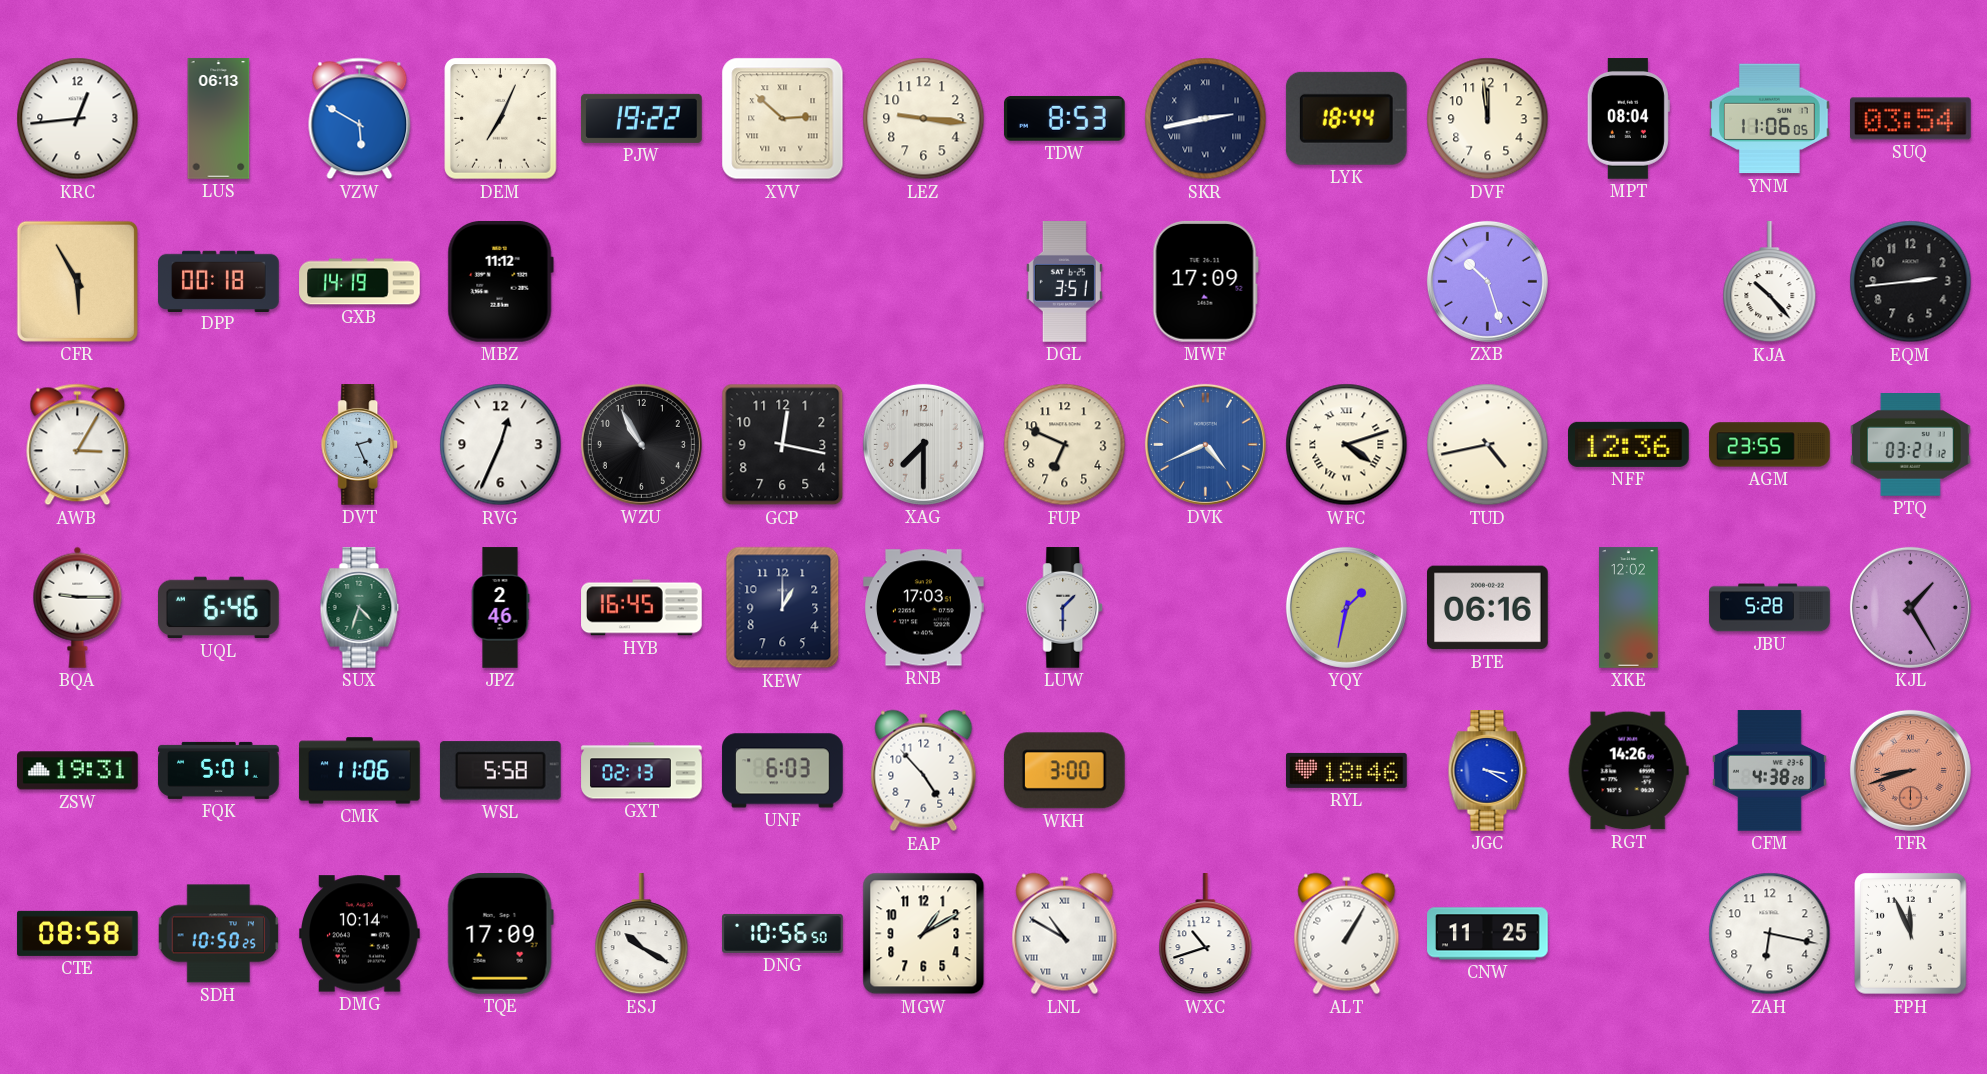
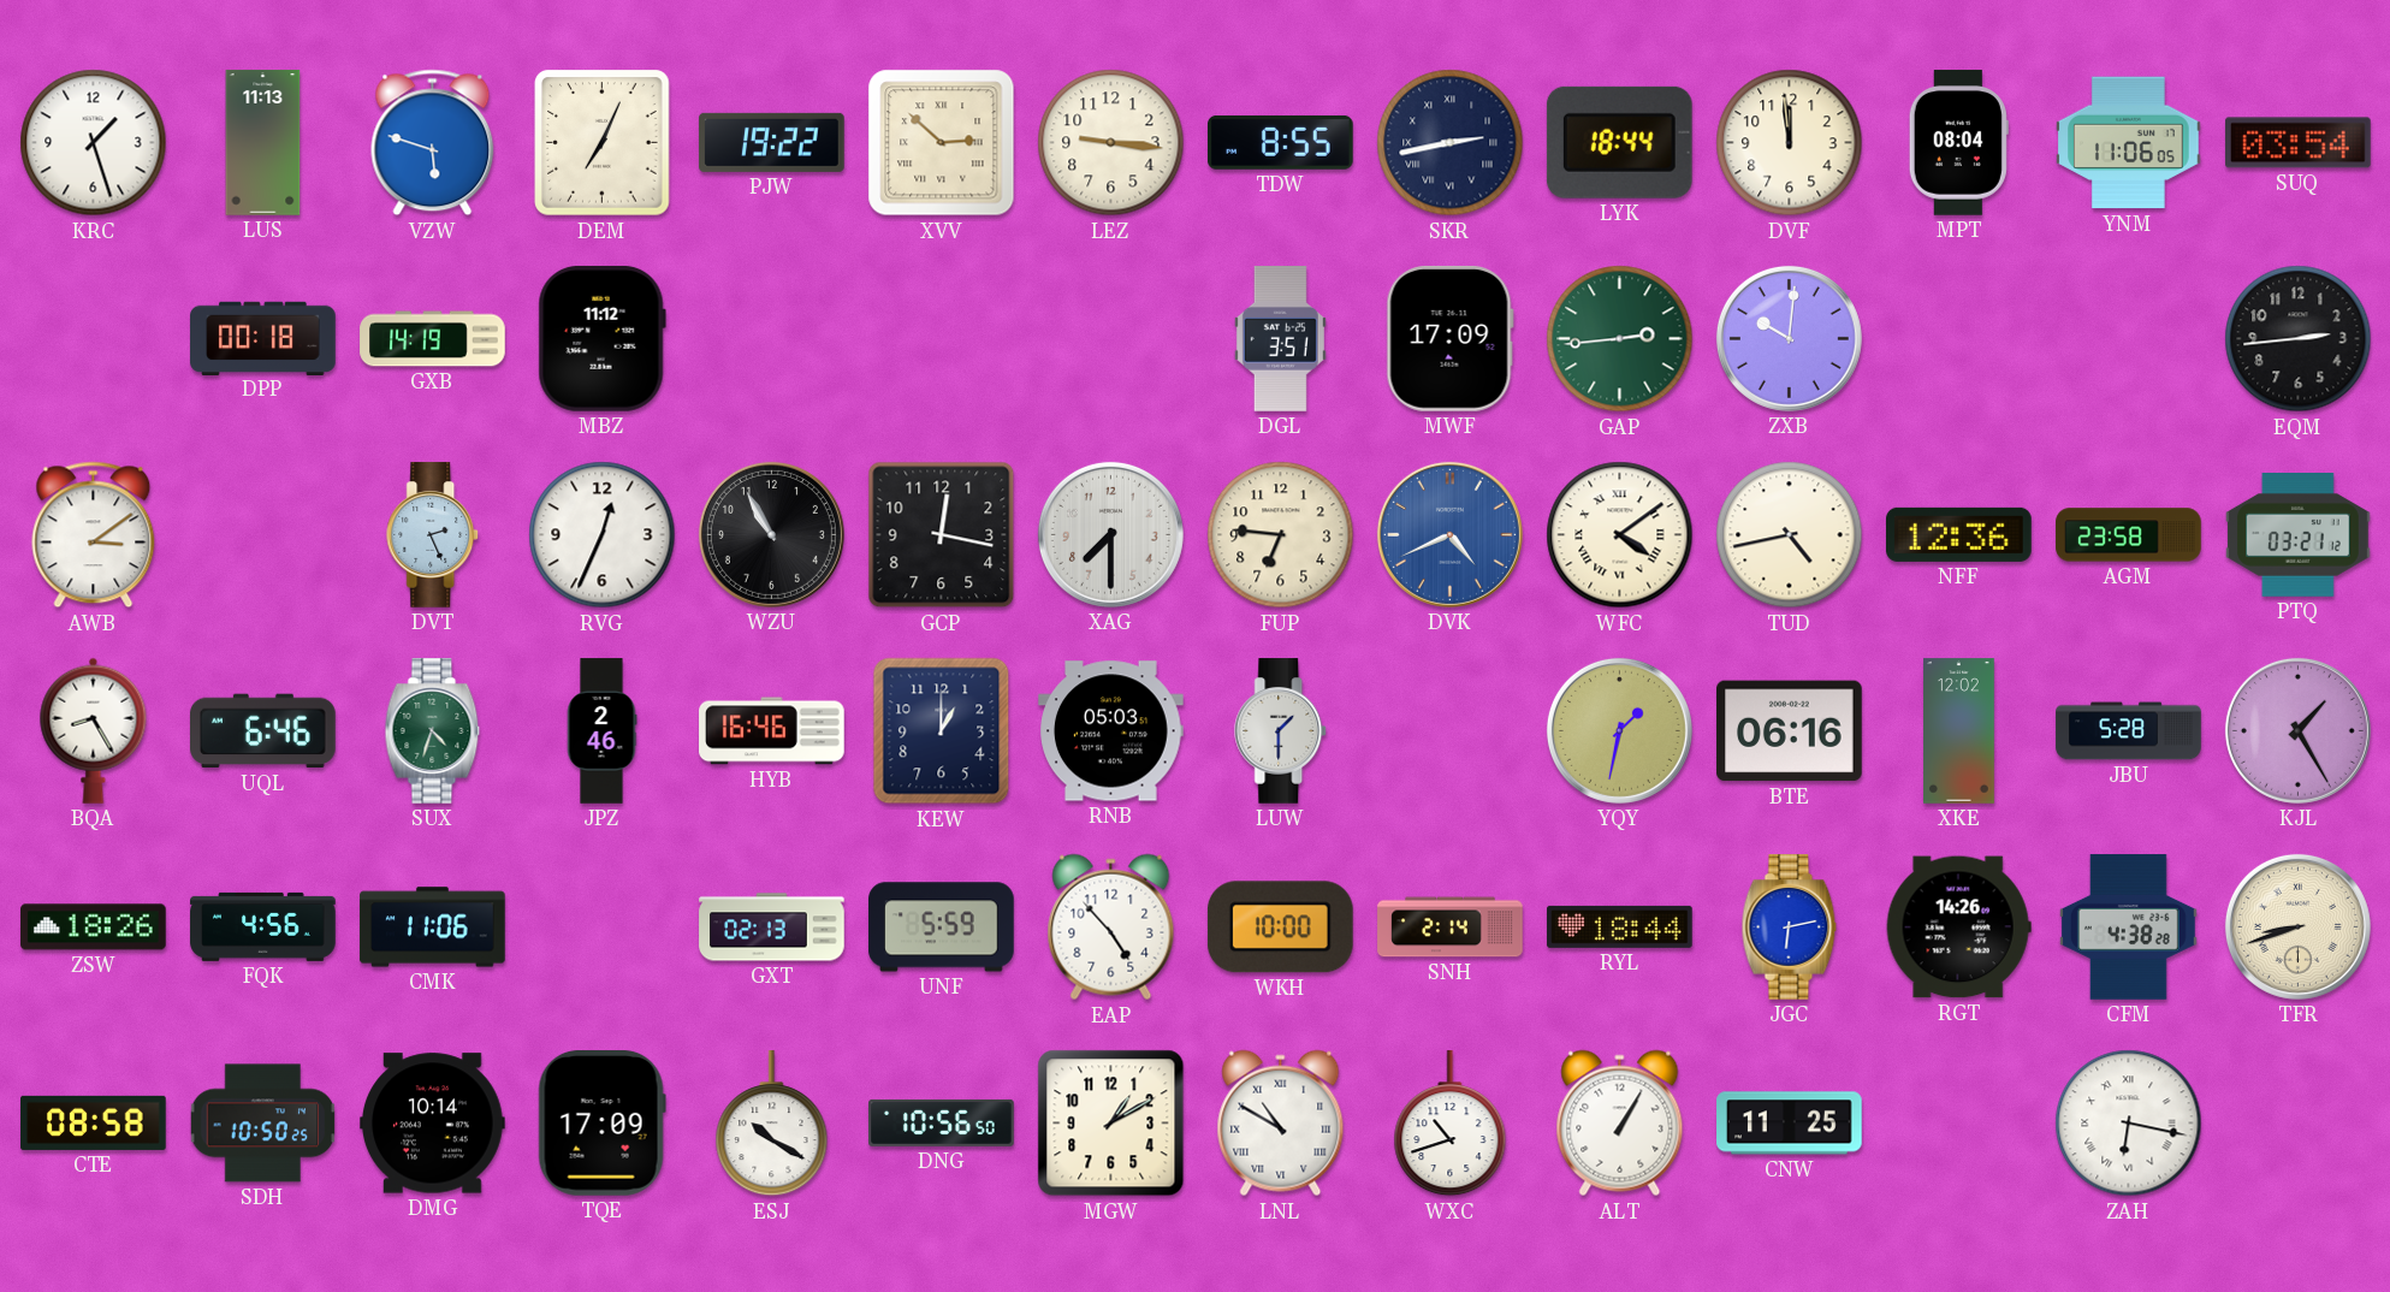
KRC: 12:44 -> 1:27 (94, 143)
LUS: 06:13 -> 11:13 (263, 143)
VZW: 5:50 -> 5:48 (433, 143)
TDW: 8:53 -> 8:55 (1281, 142)
CFR: 5:55 -> none (77, 281)
GAP: none -> 2:44 (1620, 339)
ZXB: 10:27 -> 10:01 (1789, 338)
KJA: 10:23 -> none (1770, 282)
AWB: 3:05 -> 3:09 (94, 535)
FUP: 6:49 -> 6:46 (1281, 535)
WFC: 4:12 -> 4:09 (1620, 535)
AGM: 23:55 -> 23:58 (2129, 535)
BQA: 9:15 -> 8:25 (94, 730)
HYB: 16:45 -> 16:46 (772, 731)
RNB: 17:03 -> 05:03 (1111, 731)
ZSW: 19:31 -> 18:26 (94, 927)
FQK: 5:01 -> 4:56 (263, 926)
WSL: 5:58 -> none (500, 771)
UNF: 6:03 -> 5:59 (942, 927)
WKH: 3:00 -> 10:00 (1280, 927)
SNH: none -> 2:14 (1451, 927)
RYL: 18:46 -> 18:44 (1620, 926)
JGC: 3:20 -> 6:13 (1790, 927)
TFR dial: salmon -> cream (2297, 926)
ZAH numerals: Arabic -> Roman (2129, 1124)
FPH: 11:56 -> none (1911, 934)
